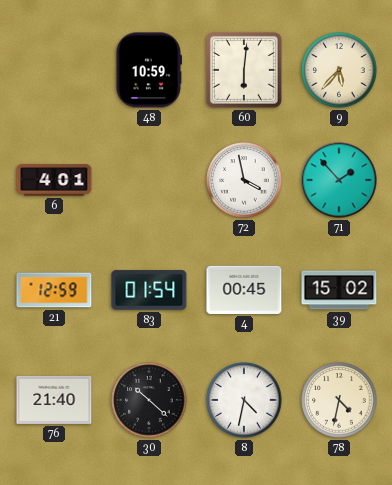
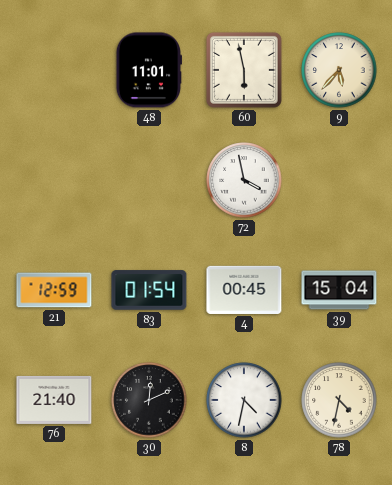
48: 10:59 -> 11:01 (148, 70)
60: 6:01 -> 5:58 (244, 70)
6: 4:01 -> none (54, 180)
71: 1:53 -> none (339, 180)
39: 15:02 -> 15:04 (339, 290)
30: 10:22 -> 12:11 (149, 400)
